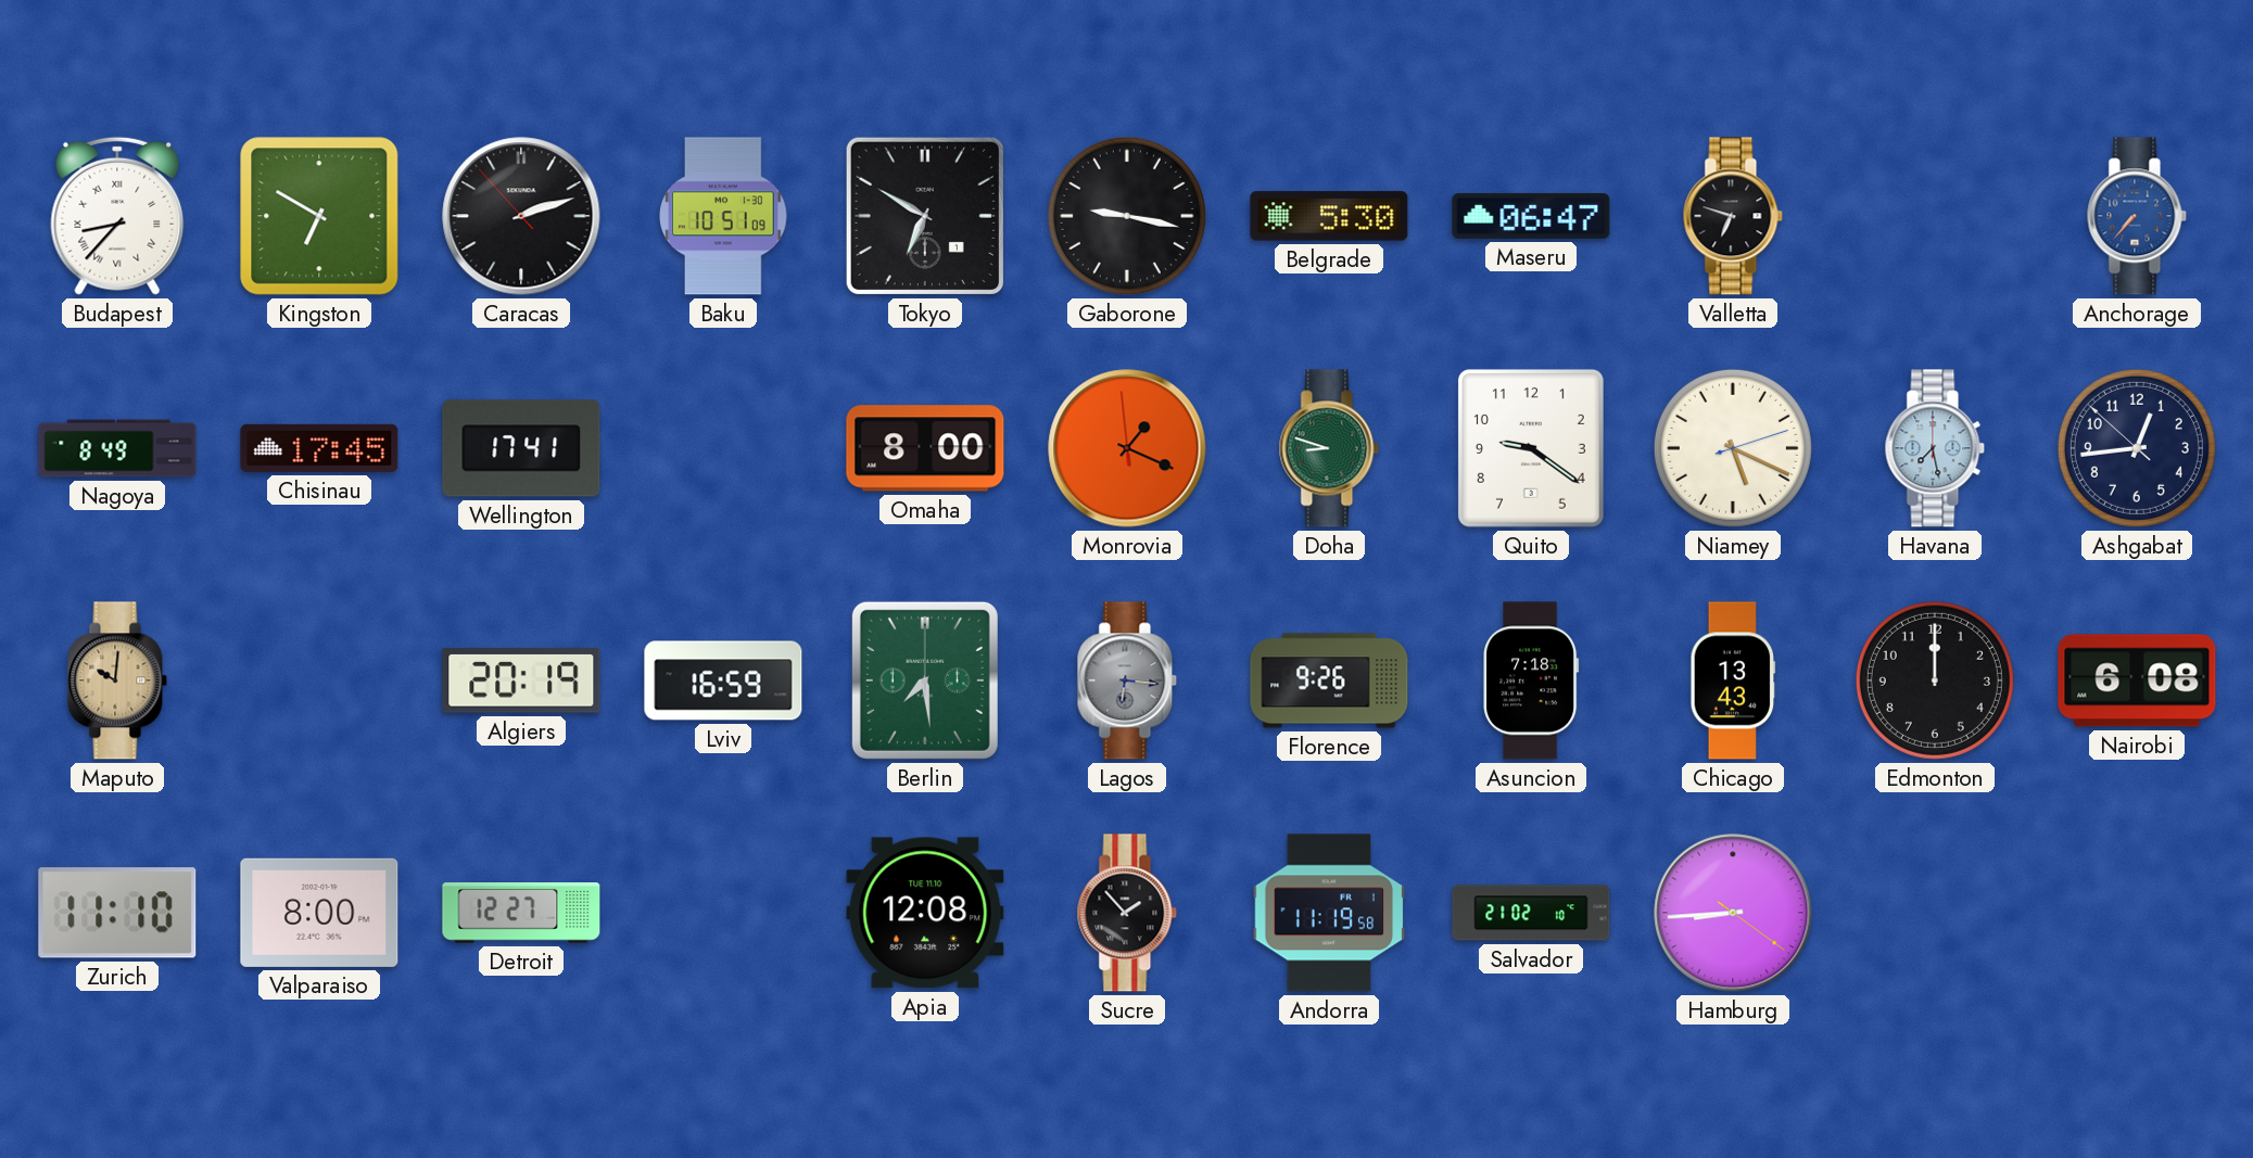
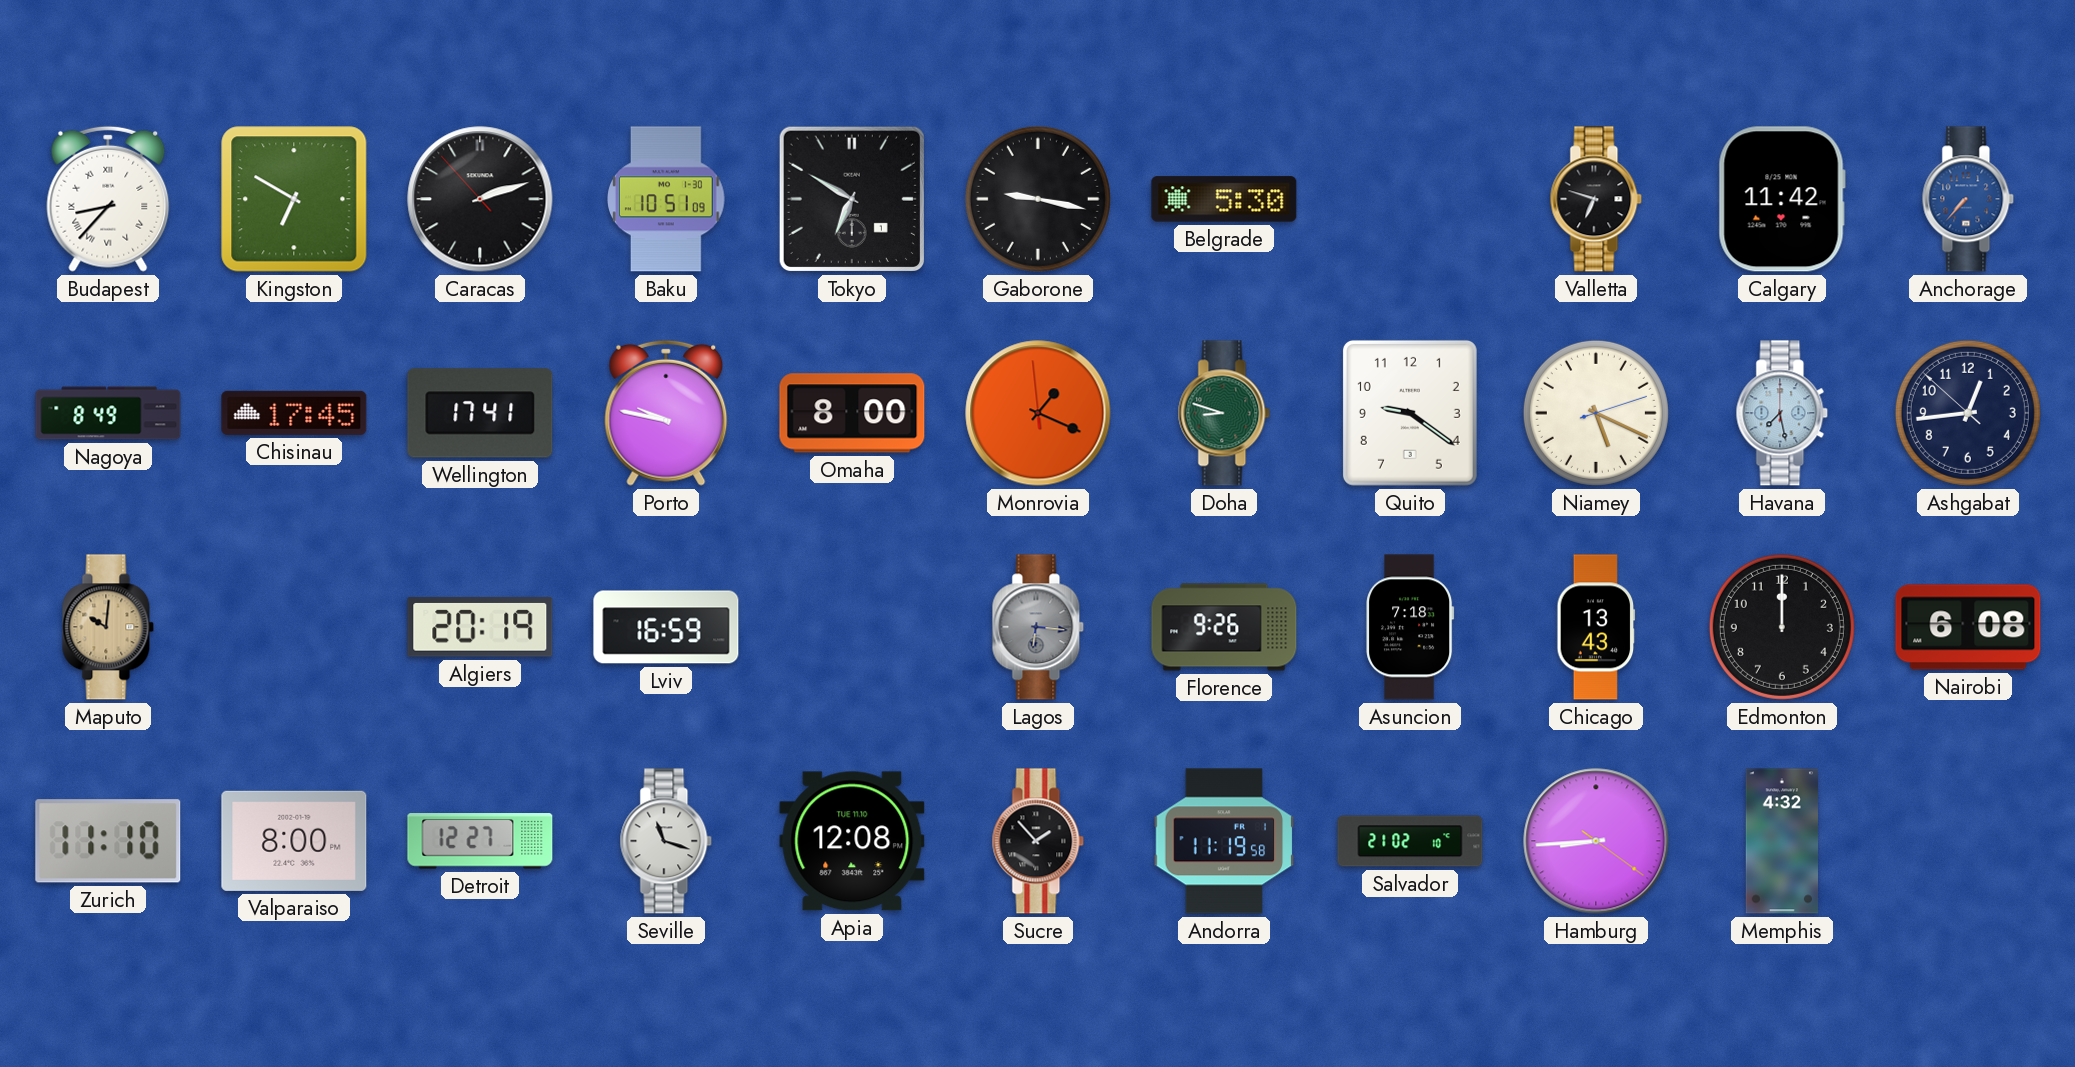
Maseru: 06:47 -> none (1531, 216)
Calgary: none -> 11:42 (1782, 199)
Porto: none -> 9:47 (666, 413)
Berlin: 7:29 -> none (925, 680)
Seville: none -> 11:18 (666, 841)
Memphis: none -> 4:32 (1781, 841)
